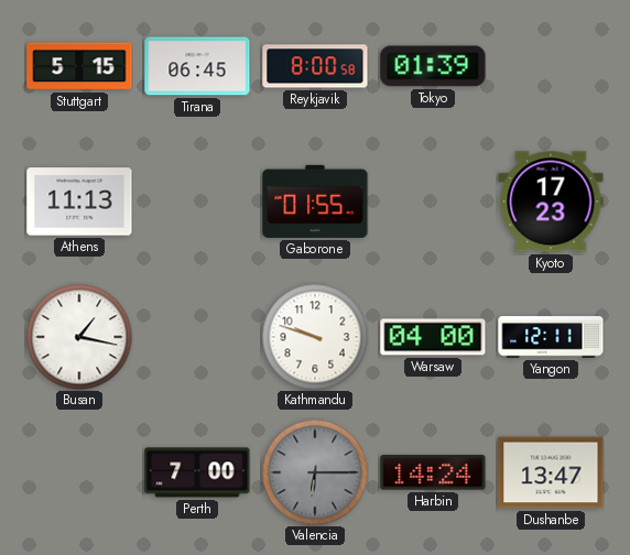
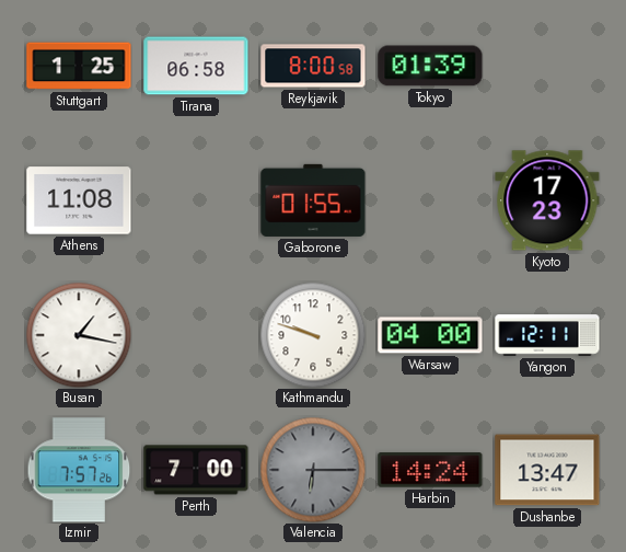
Stuttgart: 5:15 -> 1:25 (79, 66)
Tirana: 06:45 -> 06:58 (196, 66)
Athens: 11:13 -> 11:08 (79, 200)
Izmir: none -> 7:57 (79, 470)
